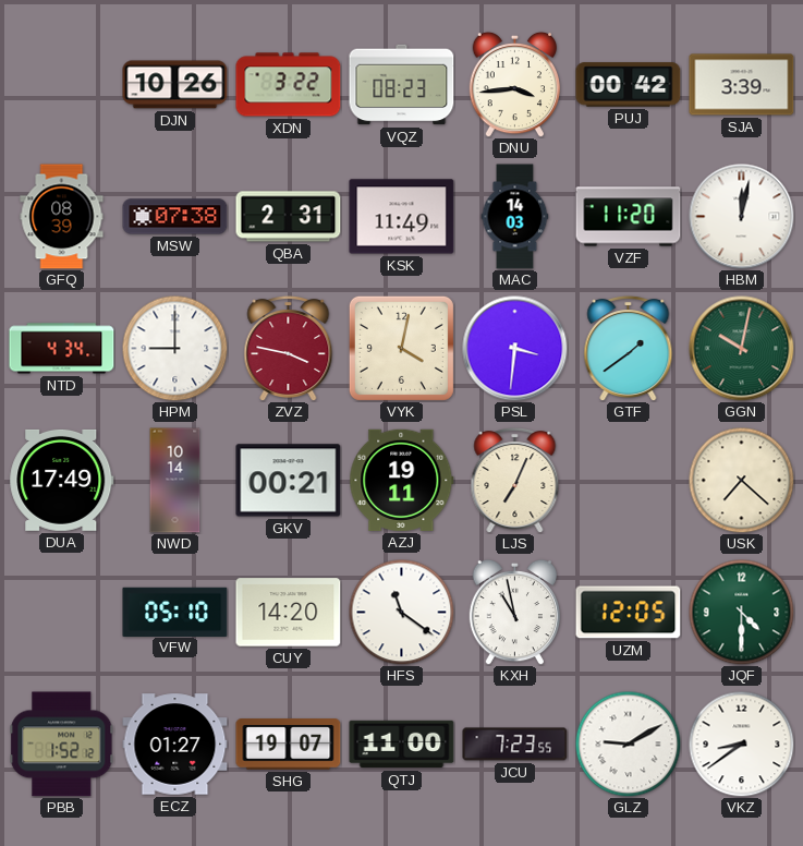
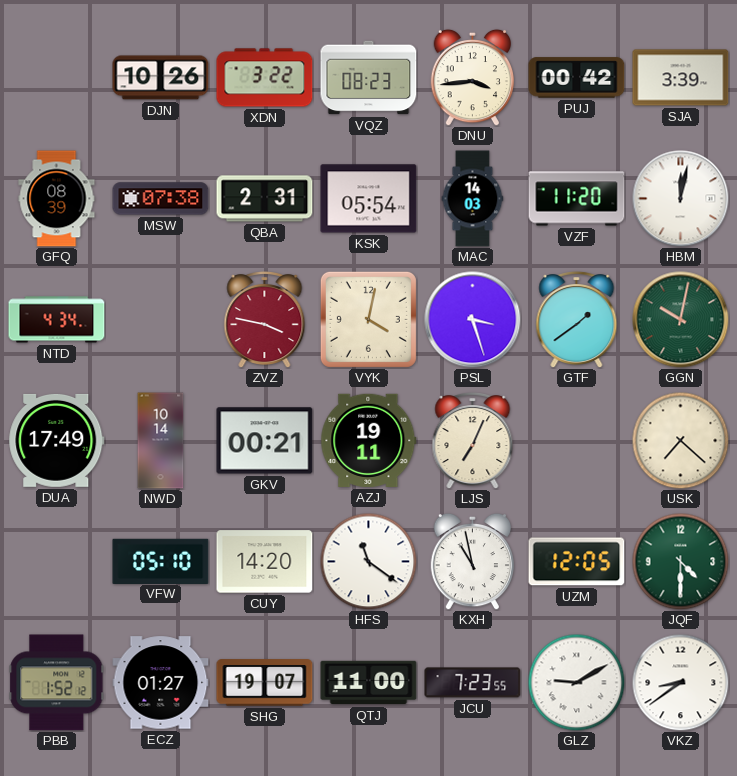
KSK: 11:49 -> 05:54 (369, 199)
HPM: 9:00 -> none (174, 348)
PSL: 3:31 -> 3:27 (473, 320)
